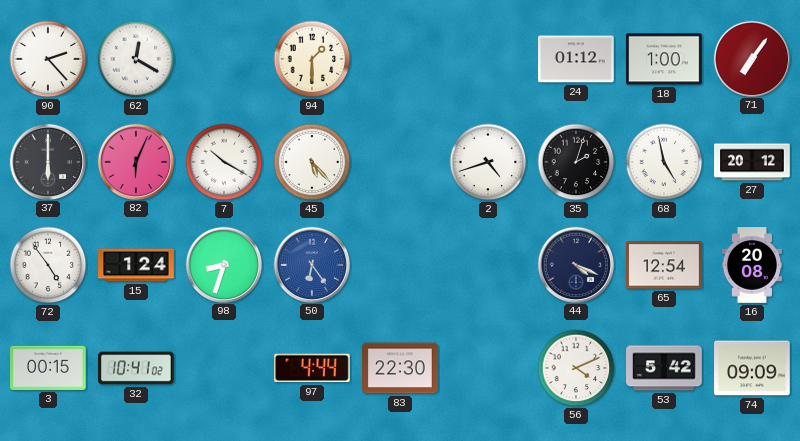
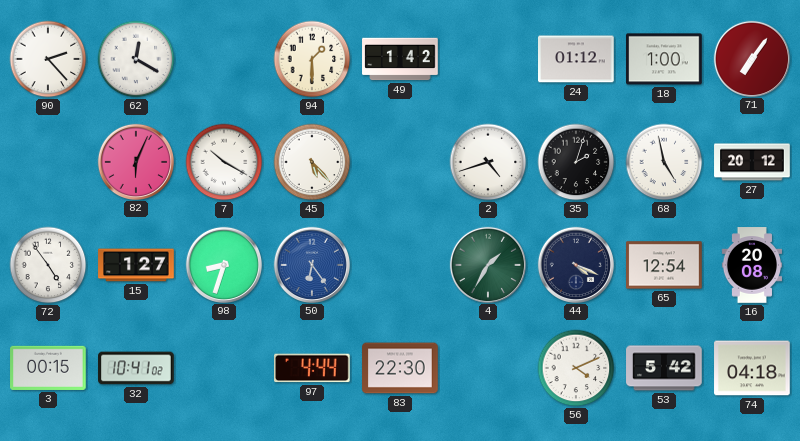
49: none -> 1:42 (400, 59)
37: 6:00 -> none (47, 161)
15: 1:24 -> 1:27 (136, 265)
4: none -> 1:35 (487, 264)
74: 09:09 -> 04:18 (752, 368)
